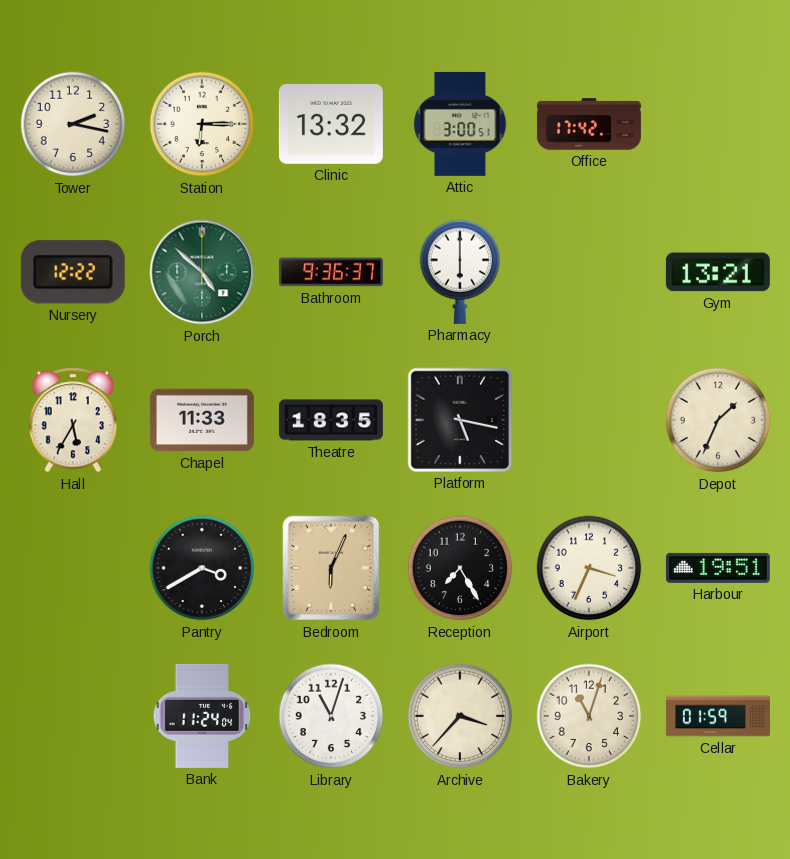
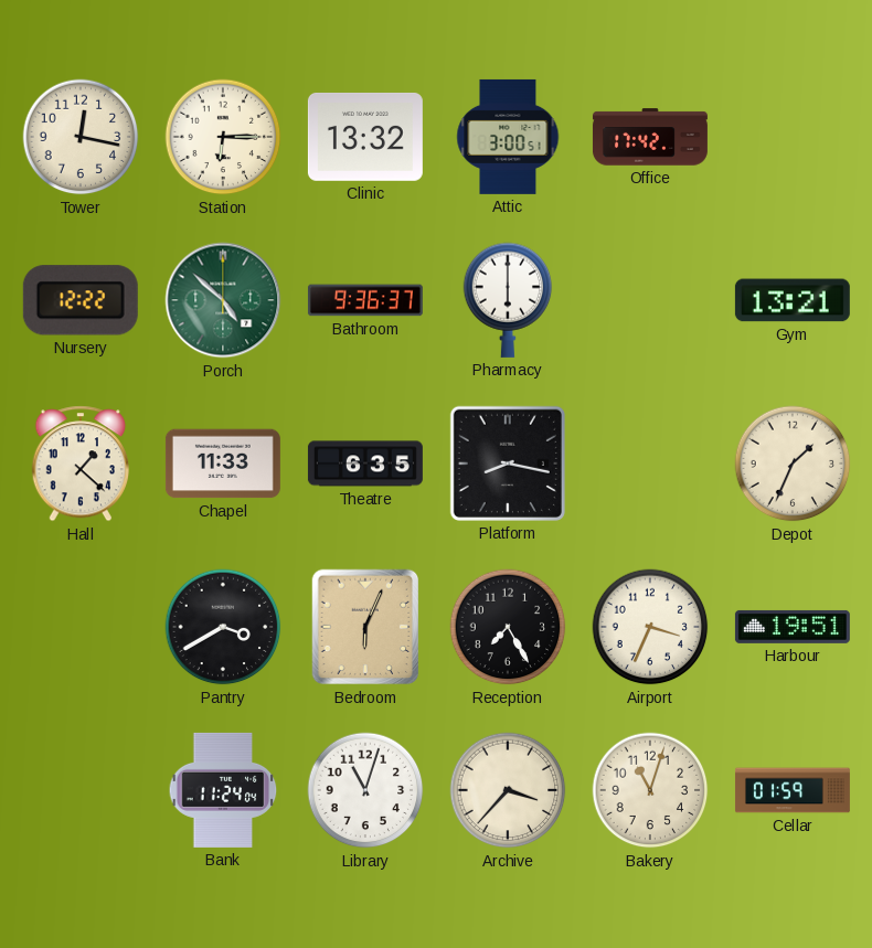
Tower: 2:17 -> 12:17 (81, 137)
Hall: 5:35 -> 1:22 (79, 464)
Theatre: 18:35 -> 6:35 (365, 464)
Platform: 5:17 -> 8:17 (508, 464)
